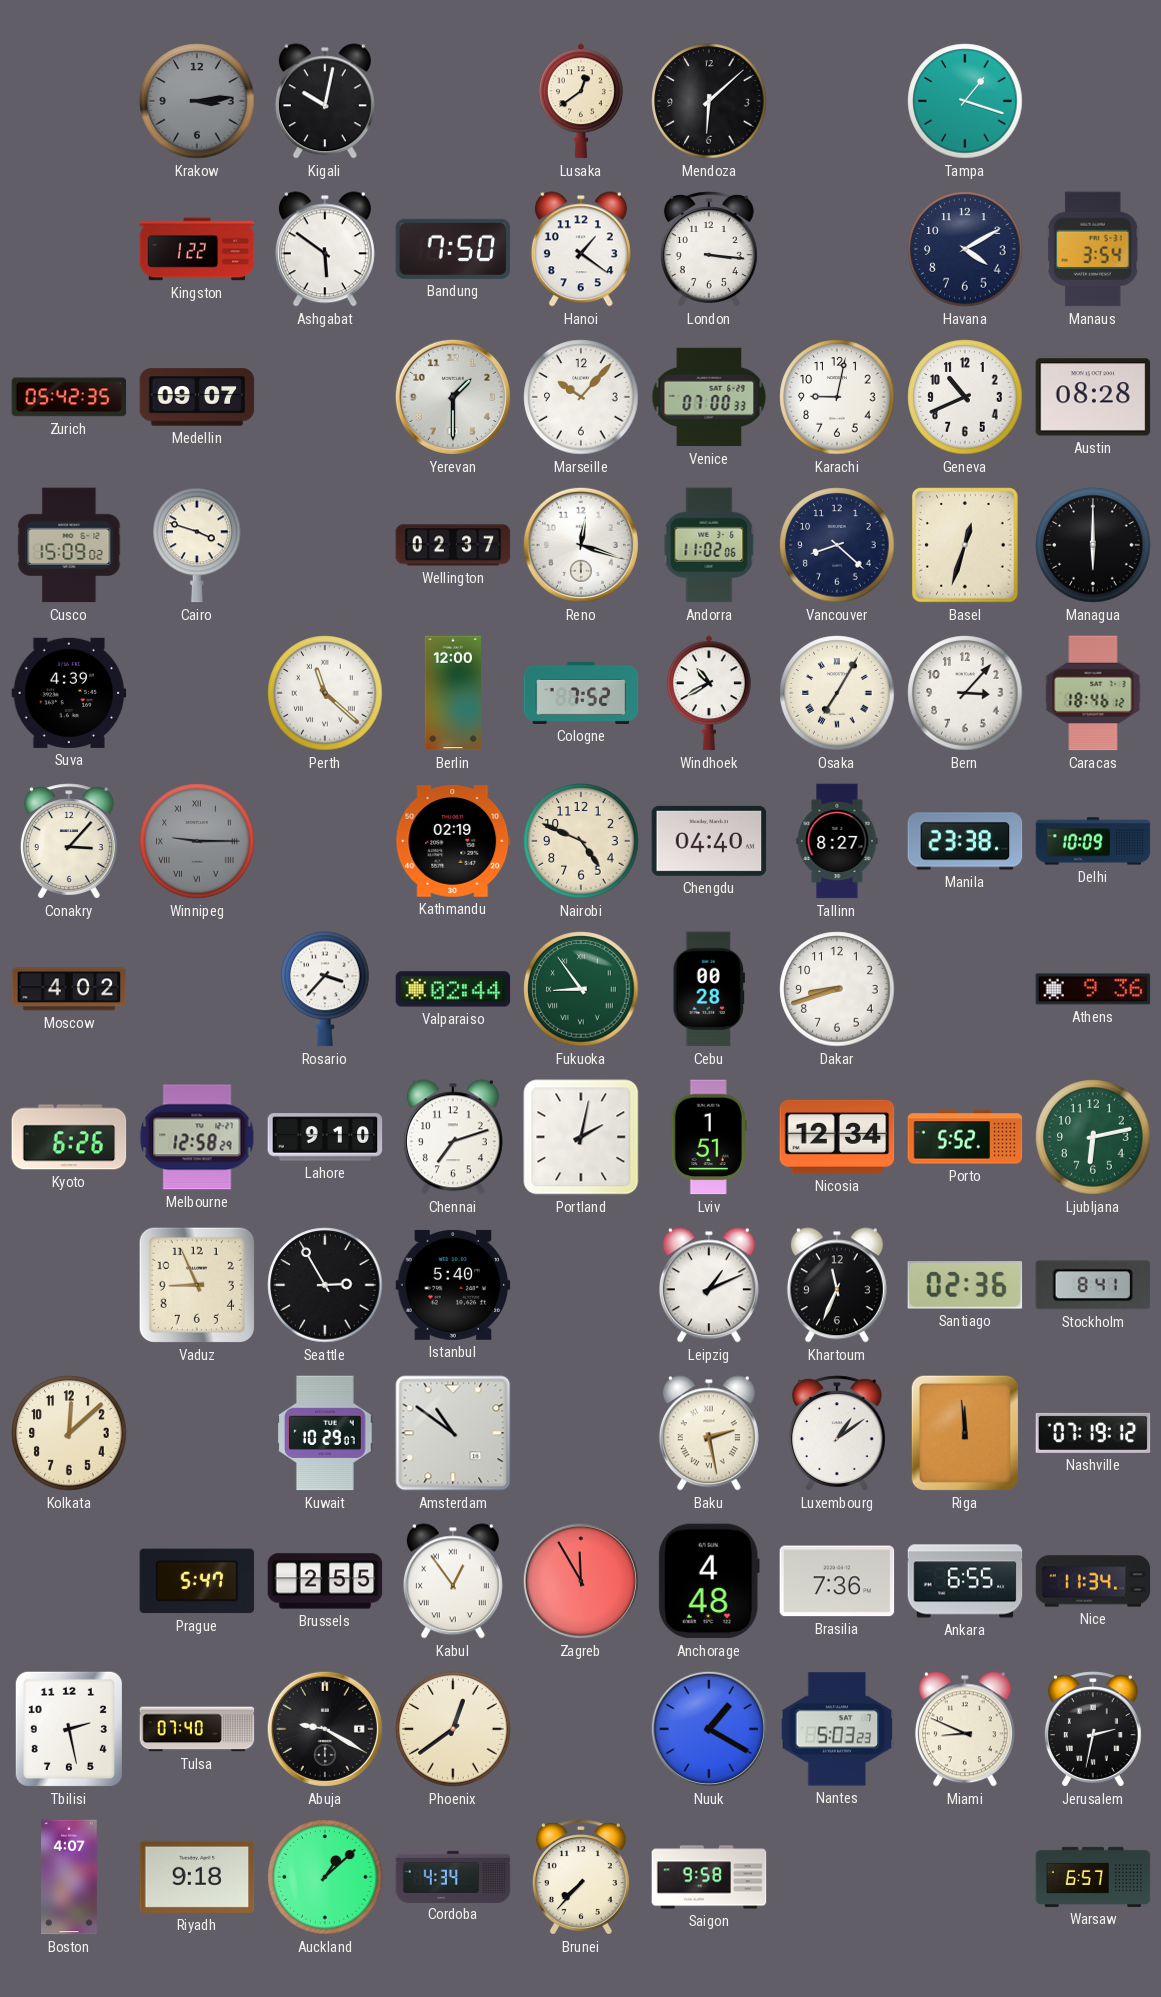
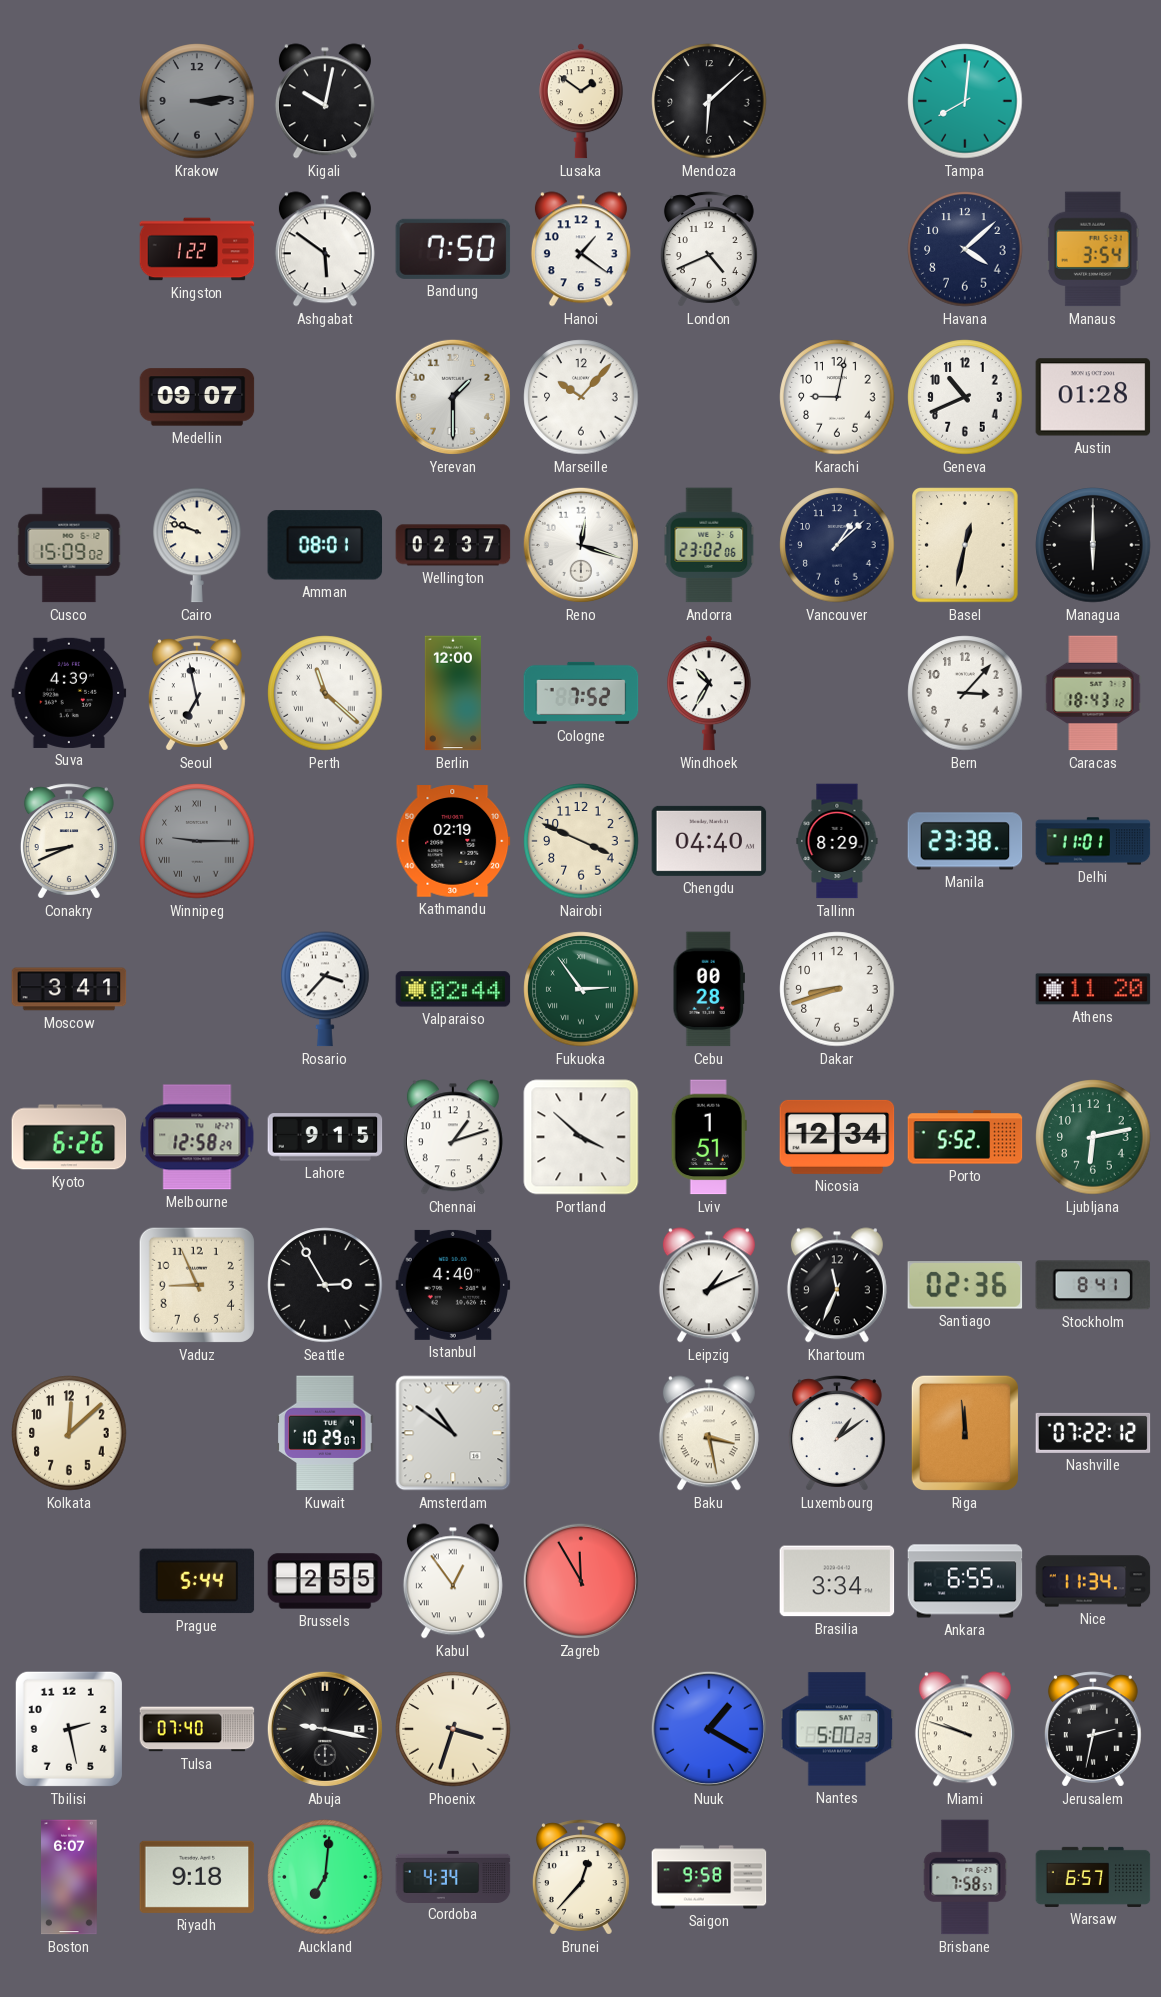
Lusaka: 12:39 -> 1:51 (581, 101)
Tampa: 1:18 -> 8:01 (965, 101)
London: 3:16 -> 4:41 (709, 249)
Havana: 4:10 -> 4:08 (965, 249)
Zurich: 05:42 -> none (69, 397)
Venice: 07:00 -> none (709, 397)
Austin: 08:28 -> 01:28 (1093, 397)
Cairo: 3:48 -> 9:48 (197, 545)
Amman: none -> 08:01 (325, 545)
Andorra: 11:02 -> 23:02 (709, 545)
Vancouver: 8:22 -> 1:08 (837, 545)
Basel: 12:33 -> 12:32 (965, 545)
Seoul: none -> 6:58 (197, 693)
Windhoek: 10:40 -> 10:35 (709, 693)
Osaka: 7:05 -> none (837, 693)
Caracas: 18:46 -> 18:43 (1093, 693)
Conakry: 3:07 -> 8:41 (69, 841)
Nairobi: 4:49 -> 3:49 (581, 841)
Tallinn: 8:27 -> 8:29 (837, 841)
Delhi: 10:09 -> 11:01 (1093, 841)
Moscow: 4:02 -> 3:41 (69, 989)
Fukuoka: 8:54 -> 2:54 (581, 989)
Athens: 9:36 -> 11:20 (1093, 989)
Lahore: 9:10 -> 9:15 (325, 1137)
Chennai: 7:12 -> 1:12 (453, 1137)
Portland: 2:02 -> 3:52 (581, 1137)
Istanbul: 5:40 -> 4:40 (453, 1285)
Baku: 2:28 -> 3:28 (709, 1433)
Nashville: 07:19 -> 07:22 (1093, 1433)
Prague: 5:47 -> 5:44 (197, 1581)
Anchorage: 4:48 -> none (709, 1581)
Brasilia: 7:36 -> 3:34 (837, 1581)
Abuja: 9:20 -> 9:17 (325, 1729)
Phoenix: 12:39 -> 3:33 (453, 1729)
Nantes: 5:03 -> 5:00 (837, 1729)
Miami: 8:49 -> 9:48 (965, 1729)
Boston: 4:07 -> 6:07 (70, 1877)
Auckland: 1:08 -> 7:01 (325, 1877)
Brunei: 7:37 -> 12:37 (581, 1877)
Brisbane: none -> 7:58 (965, 1877)
